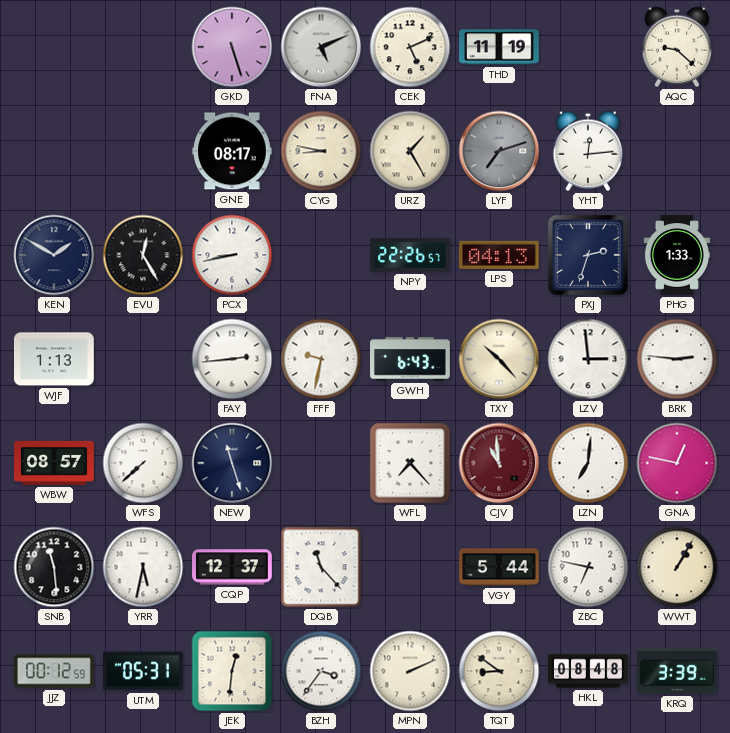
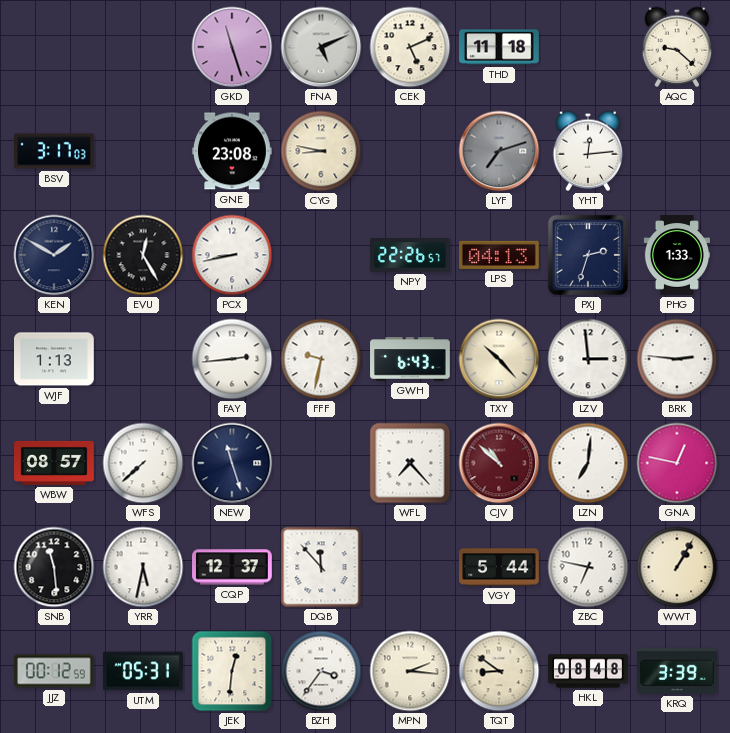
GKD: 5:27 -> 11:27 (232, 47)
THD: 11:19 -> 11:18 (499, 47)
BSV: none -> 3:17 (55, 151)
GNE: 08:17 -> 23:08 (232, 151)
URZ: 1:25 -> none (410, 151)
CJV: 10:59 -> 10:52 (499, 463)
DQB: 11:23 -> 11:53 (321, 567)
MPN: 2:11 -> 2:16 (410, 671)
